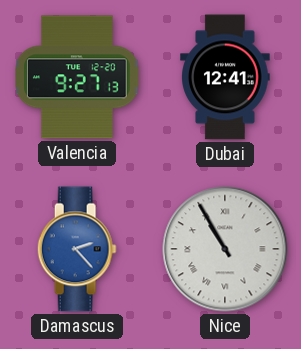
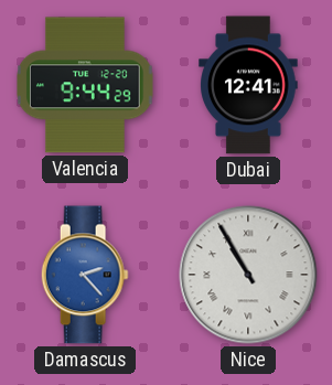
Valencia: 9:27 -> 9:44 (86, 85)
